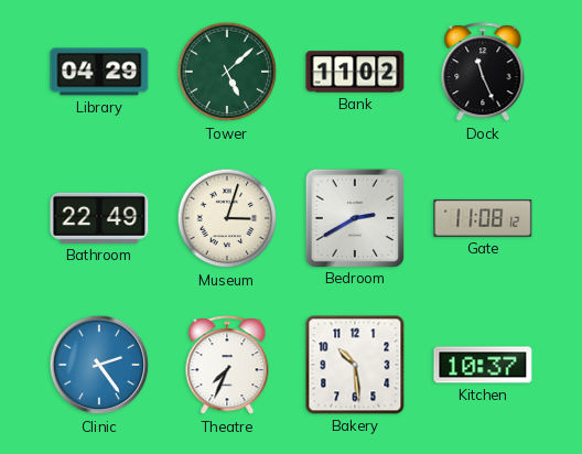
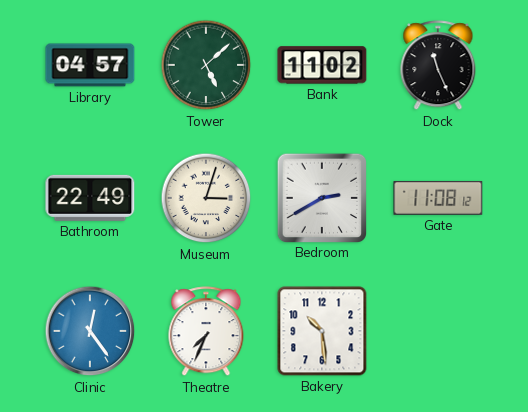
Library: 04:29 -> 04:57 (90, 65)
Clinic: 2:24 -> 12:24 (90, 331)
Kitchen: 10:37 -> none (483, 365)
